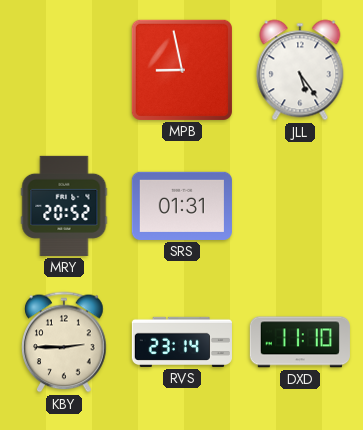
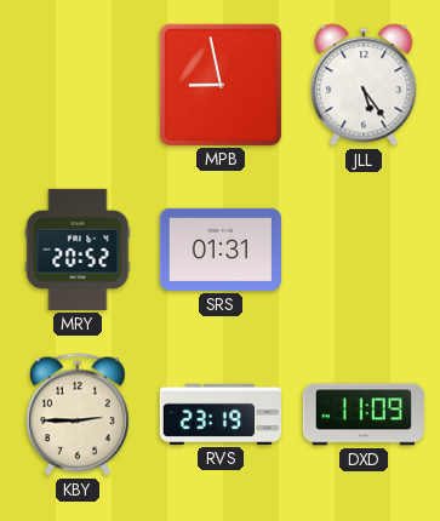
RVS: 23:14 -> 23:19 (221, 414)
DXD: 11:10 -> 11:09 (364, 414)
